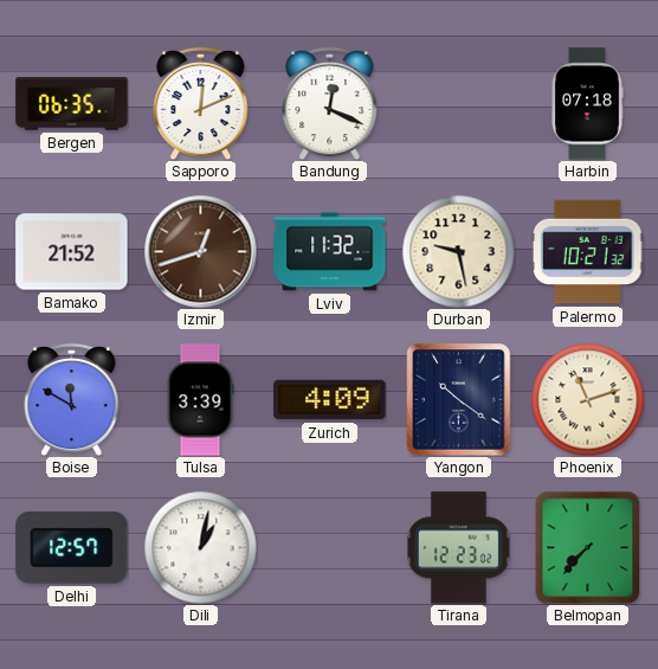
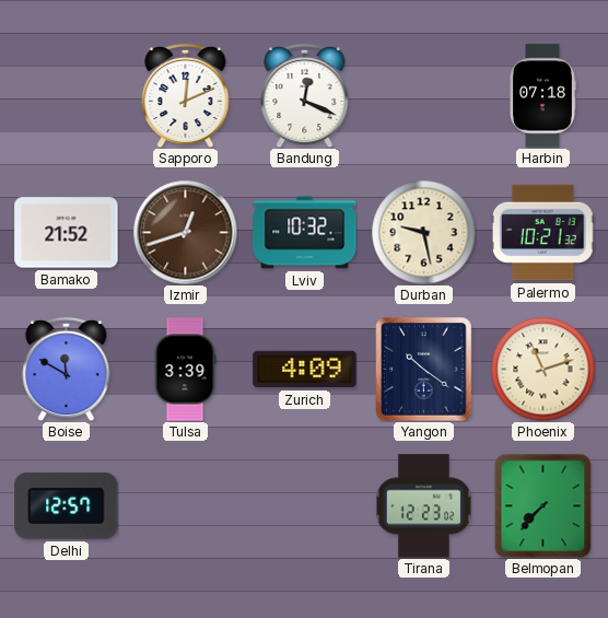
Bergen: 06:35 -> none (72, 104)
Lviv: 11:32 -> 10:32 (305, 233)
Dili: 1:02 -> none (200, 547)
